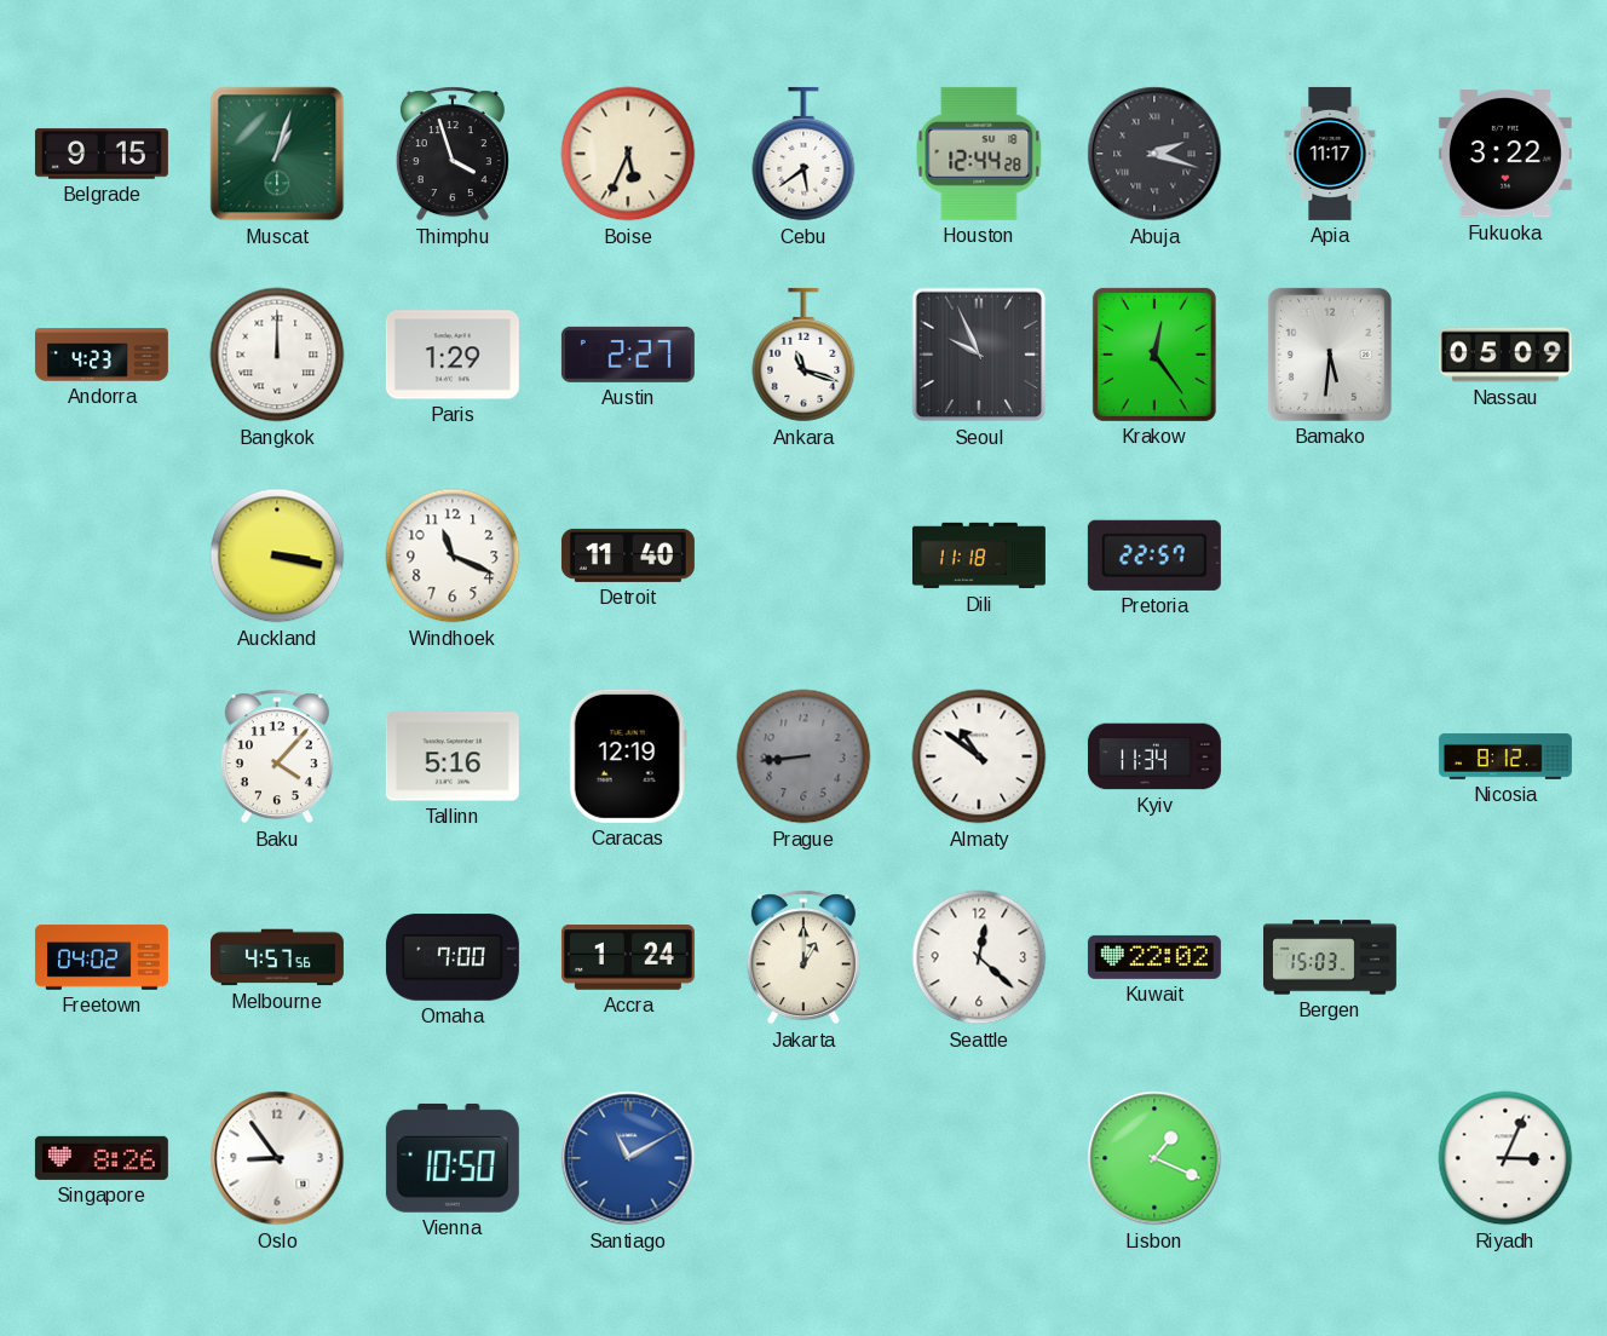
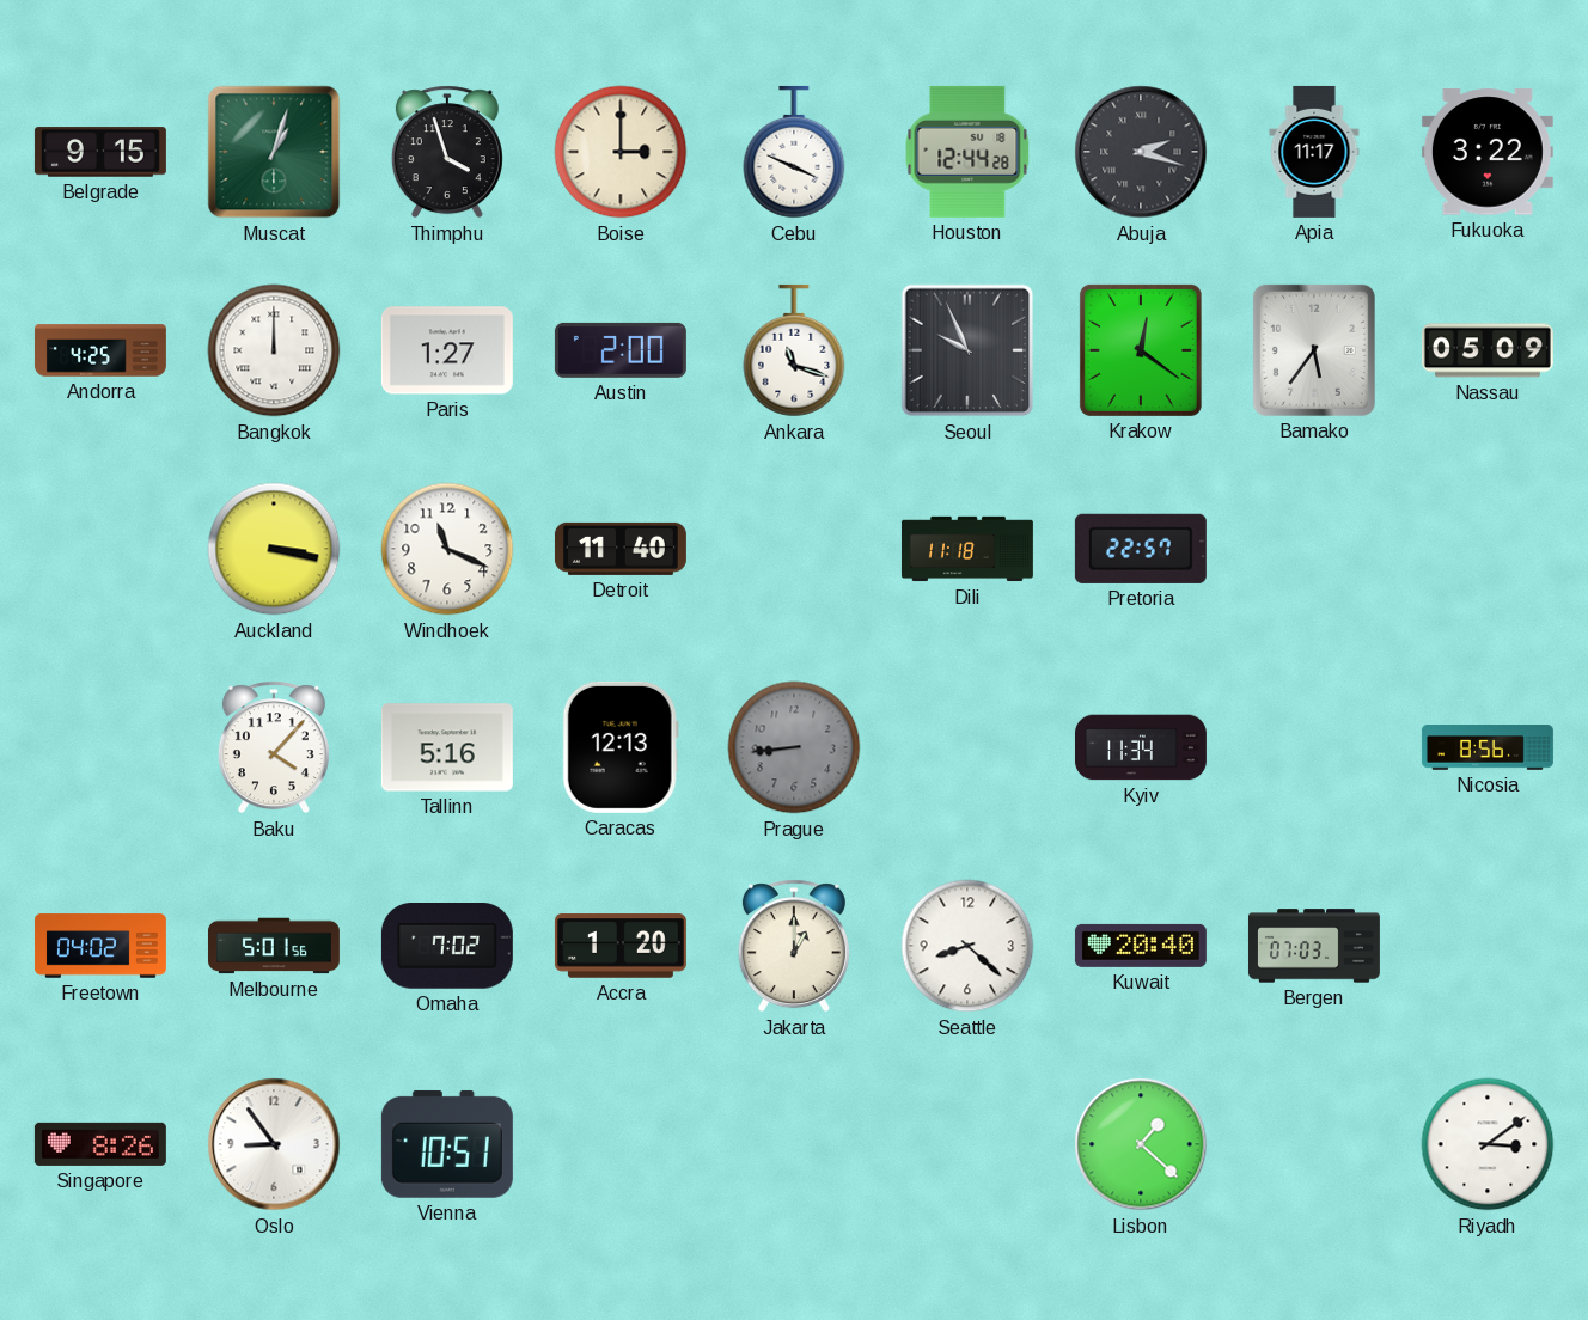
Boise: 5:34 -> 3:00 (621, 152)
Cebu: 5:39 -> 3:49 (794, 152)
Andorra: 4:23 -> 4:25 (100, 350)
Paris: 1:29 -> 1:27 (447, 350)
Austin: 2:27 -> 2:00 (621, 350)
Krakow: 12:24 -> 12:21 (1141, 350)
Bamako: 5:31 -> 5:36 (1314, 350)
Caracas: 12:19 -> 12:13 (621, 747)
Almaty: 10:51 -> none (979, 756)
Nicosia: 8:12 -> 8:56 (1488, 747)
Melbourne: 4:57 -> 5:01 (274, 946)
Omaha: 7:00 -> 7:02 (447, 947)
Accra: 1:24 -> 1:20 (621, 946)
Seattle: 12:22 -> 8:22 (967, 946)
Kuwait: 22:02 -> 20:40 (1141, 946)
Bergen: 15:03 -> 07:03 (1314, 946)
Vienna: 10:50 -> 10:51 (447, 1144)
Santiago: 11:10 -> none (628, 1158)
Lisbon: 1:19 -> 1:22 (1141, 1144)
Riyadh: 3:04 -> 3:09 (1488, 1144)
